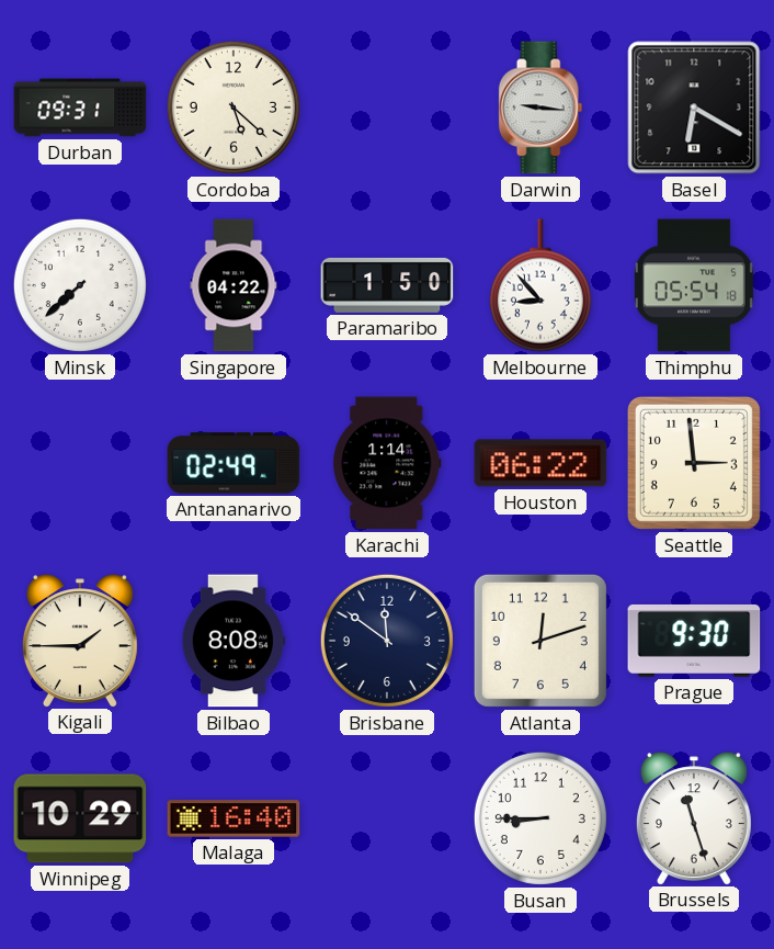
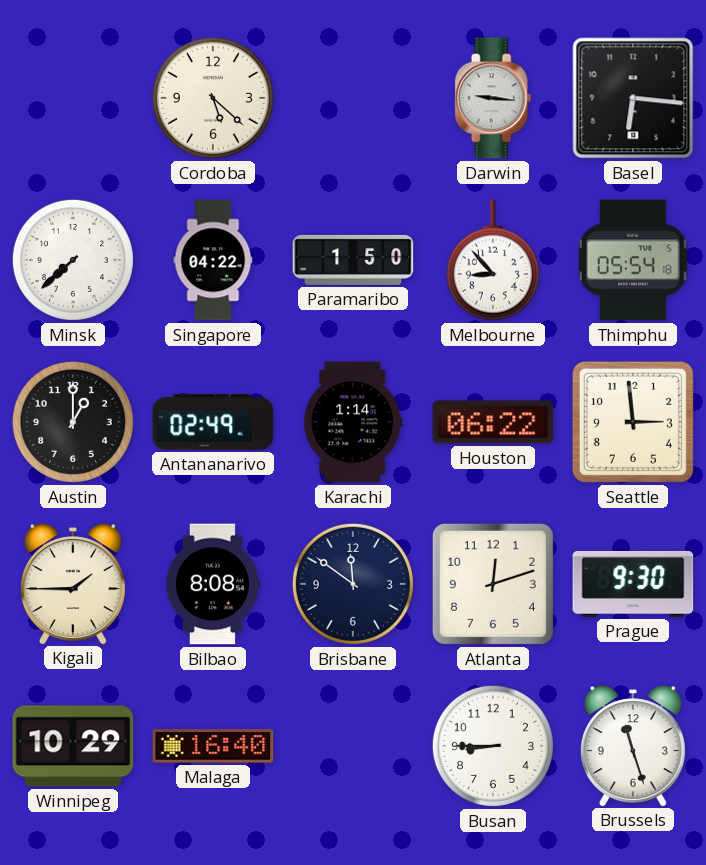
Durban: 09:31 -> none (80, 108)
Basel: 6:20 -> 6:16 (633, 98)
Austin: none -> 1:00 (73, 422)
